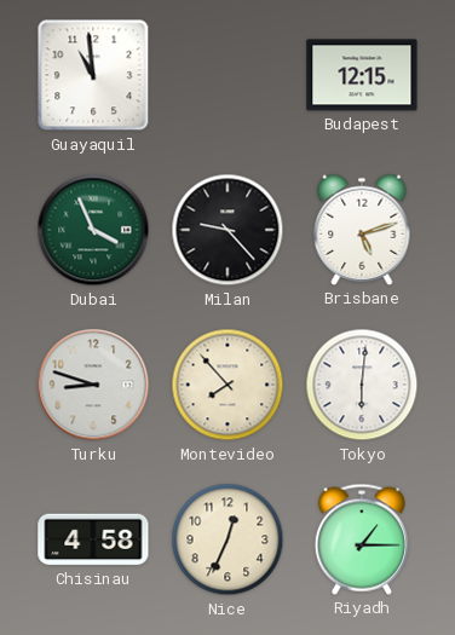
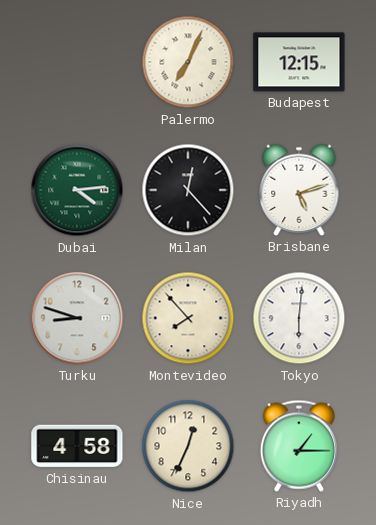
Guayaquil: 10:59 -> none (93, 75)
Palermo: none -> 7:04 (188, 62)
Dubai: 3:56 -> 4:14 (77, 190)
Milan: 9:23 -> 12:23 (188, 190)
